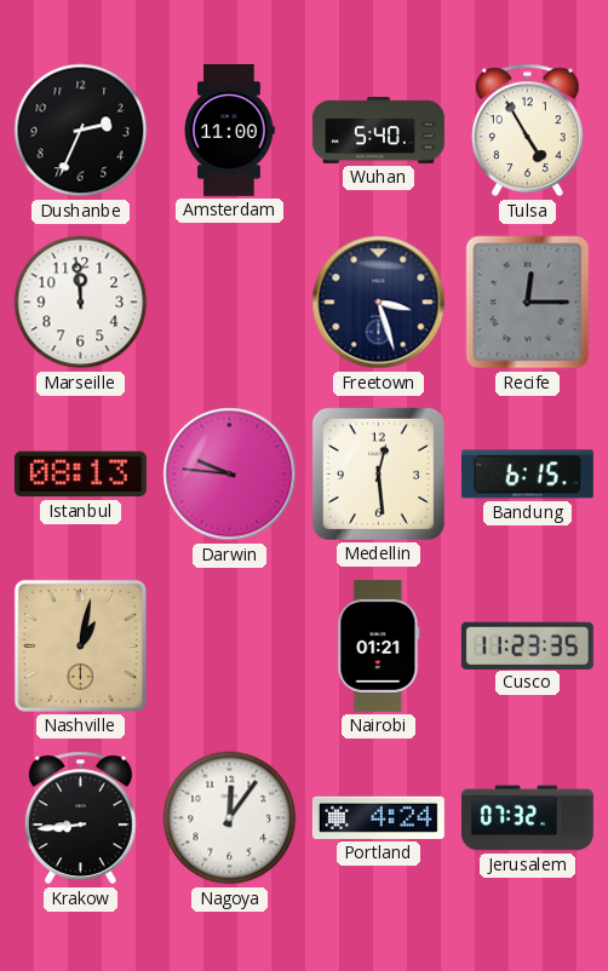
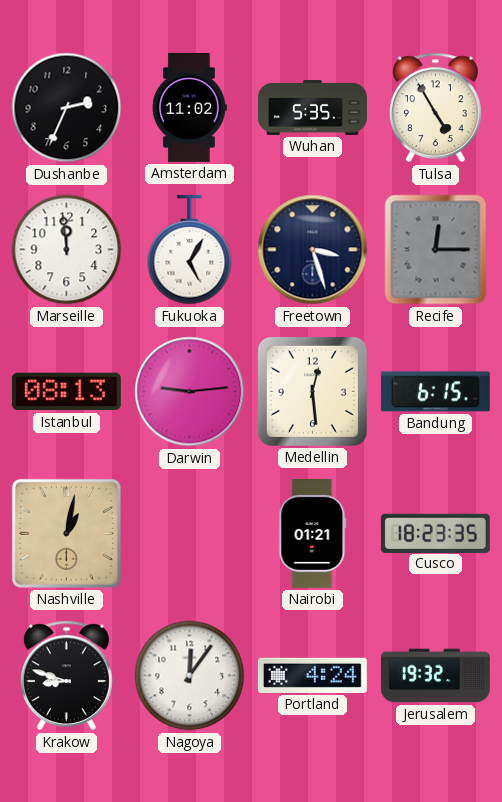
Amsterdam: 11:00 -> 11:02 (190, 107)
Wuhan: 5:40 -> 5:35 (313, 108)
Fukuoka: none -> 5:05 (190, 250)
Darwin: 9:46 -> 9:14 (190, 392)
Cusco: 11:23 -> 18:23 (435, 533)
Krakow: 8:44 -> 8:48 (66, 676)
Jerusalem: 07:32 -> 19:32 (435, 676)
